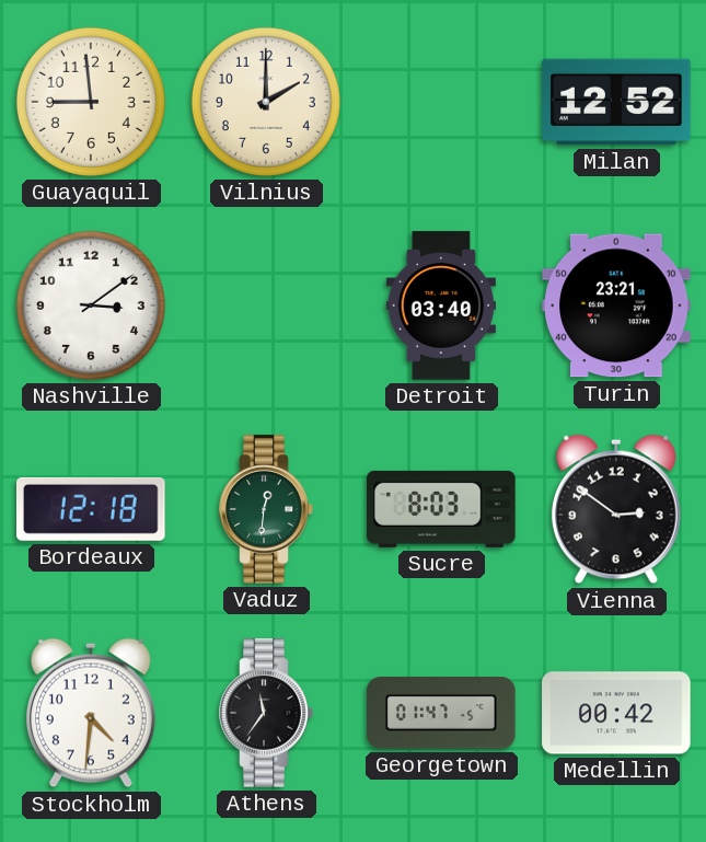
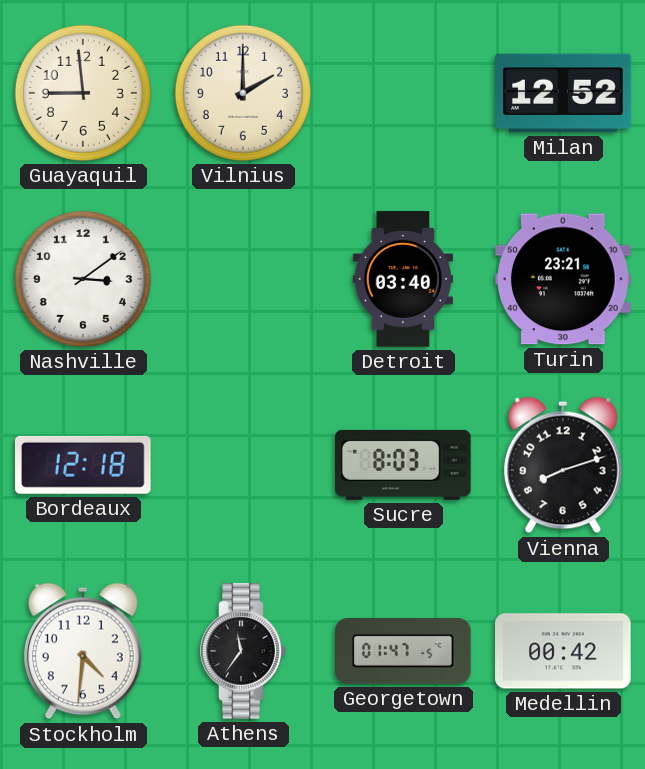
Vaduz: 12:31 -> none (266, 509)
Vienna: 2:51 -> 8:12 (563, 465)
